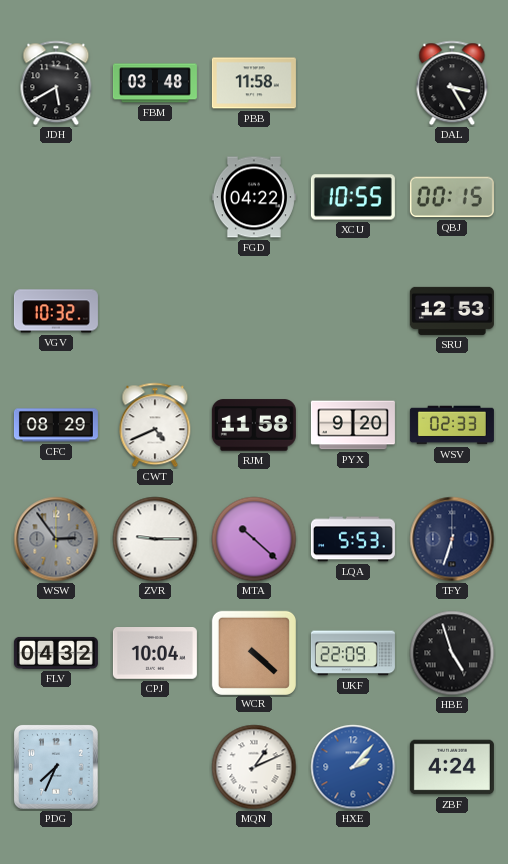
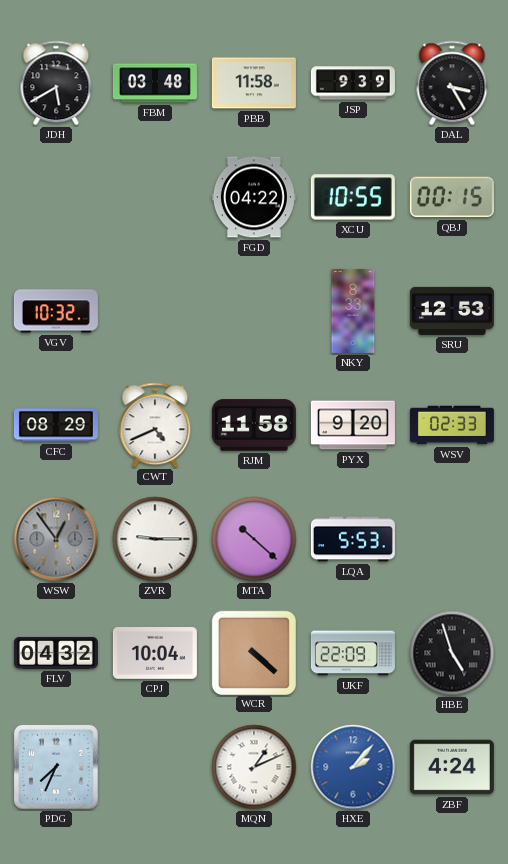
JSP: none -> 9:39 (353, 83)
NKY: none -> 8:33 (353, 311)
WSW: 2:54 -> 12:54 (56, 539)
TFY: 6:33 -> none (452, 539)
